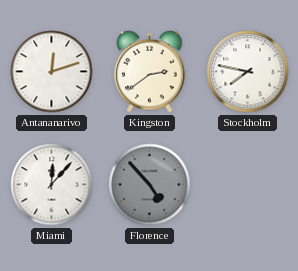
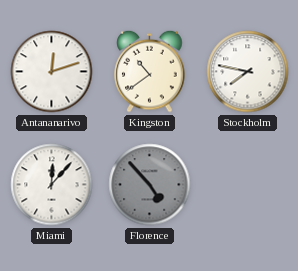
Kingston: 2:39 -> 10:39 (150, 71)
